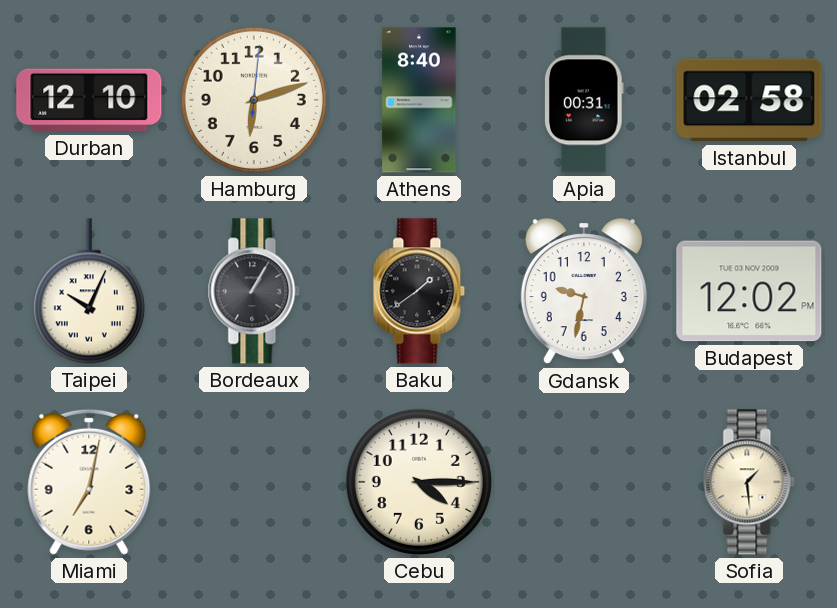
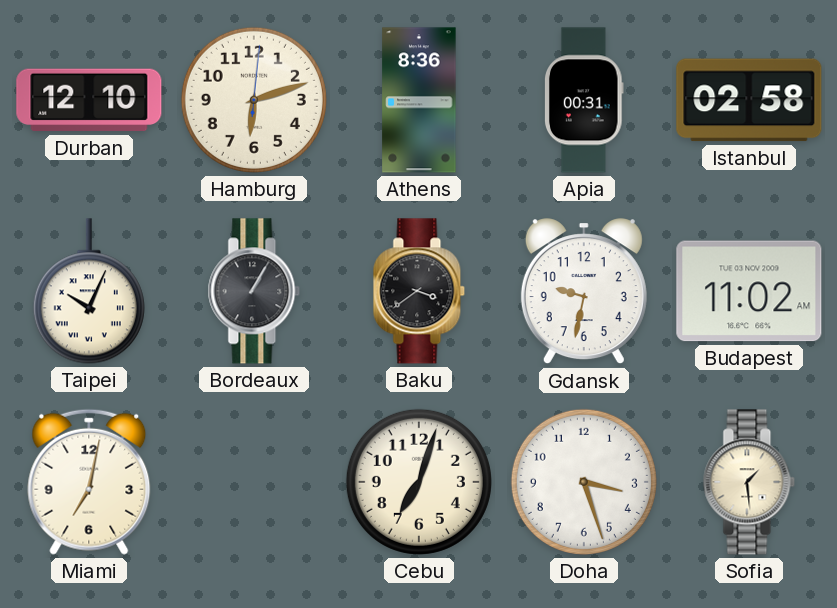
Athens: 8:40 -> 8:36 (419, 100)
Baku: 1:39 -> 3:39 (419, 291)
Budapest: 12:02 -> 11:02 (749, 291)
Cebu: 4:15 -> 7:03 (419, 482)
Doha: none -> 3:27 (584, 482)
